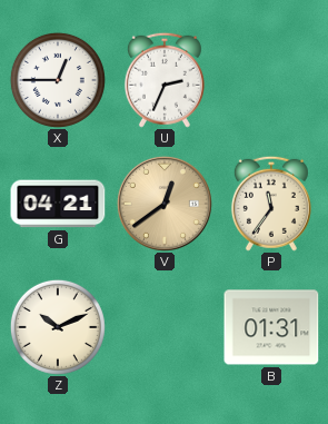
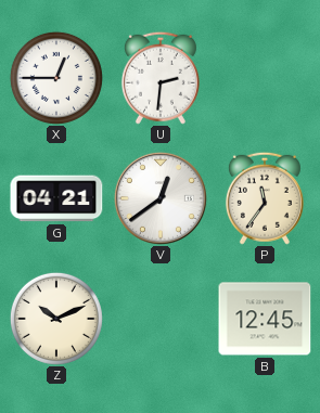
U: 2:34 -> 2:31 (161, 78)
V dial: champagne -> white (161, 198)
B: 01:31 -> 12:45 (265, 319)
